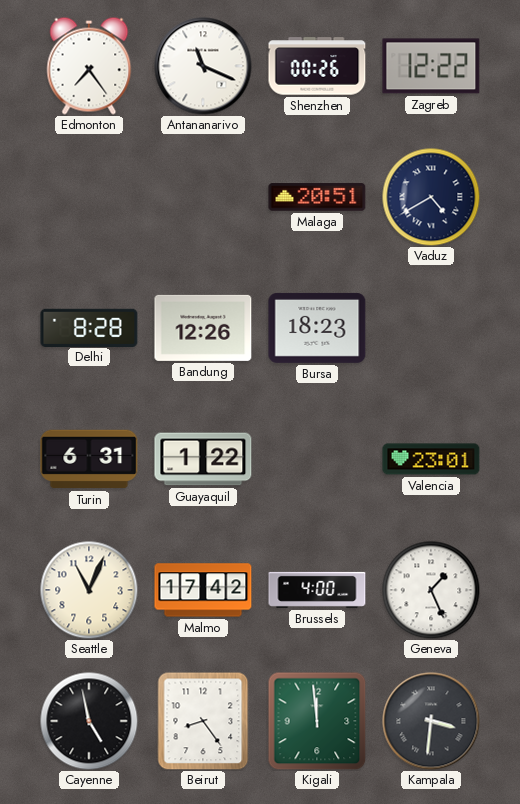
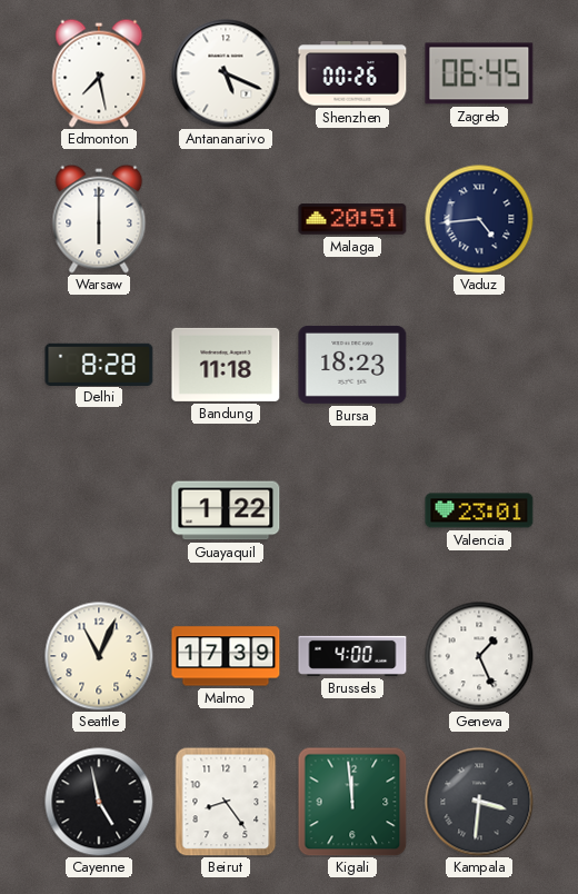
Edmonton: 7:24 -> 7:28 (99, 73)
Antananarivo: 11:19 -> 5:19 (226, 73)
Zagreb: 12:22 -> 06:45 (479, 73)
Warsaw: none -> 6:00 (99, 219)
Vaduz: 4:40 -> 4:44 (479, 219)
Bandung: 12:26 -> 11:18 (226, 365)
Turin: 6:31 -> none (89, 459)
Malmo: 17:42 -> 17:39 (226, 656)
